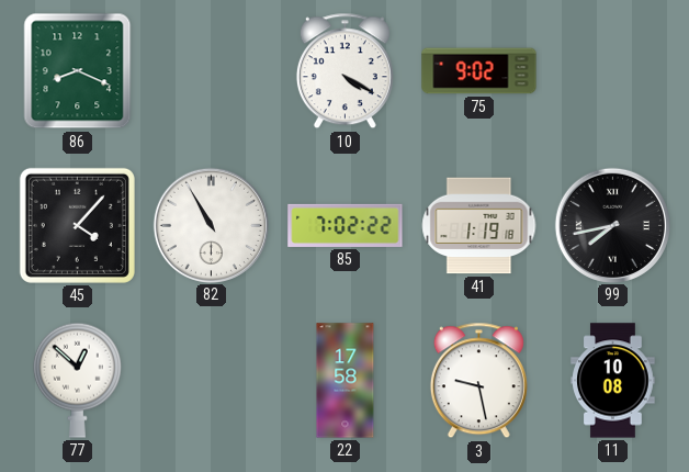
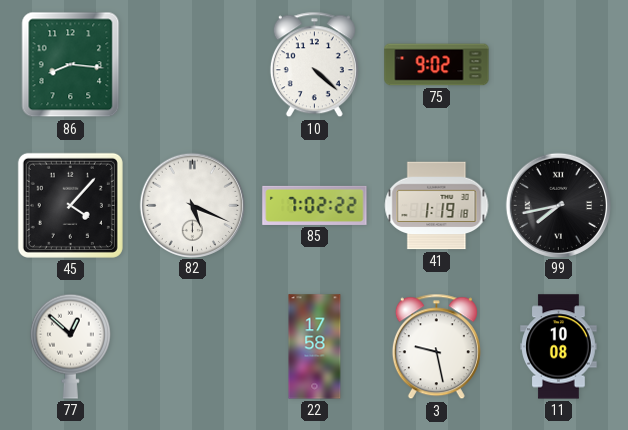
86: 8:19 -> 8:16 (71, 65)
10: 4:20 -> 4:22 (314, 65)
82: 10:55 -> 5:19 (192, 205)
